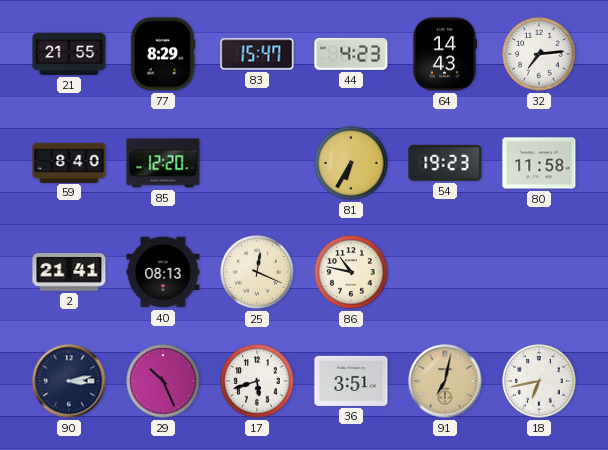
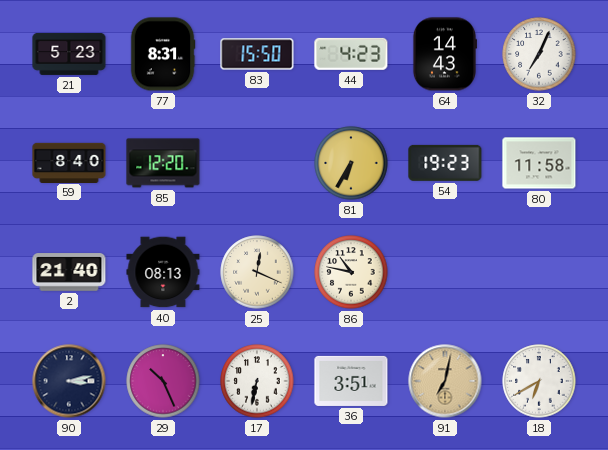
21: 21:55 -> 5:23 (69, 54)
77: 8:29 -> 8:31 (163, 54)
83: 15:47 -> 15:50 (257, 54)
32: 7:14 -> 7:04 (539, 54)
2: 21:41 -> 21:40 (69, 272)
17: 5:42 -> 6:32 (257, 381)
18: 6:43 -> 6:40 (539, 381)
